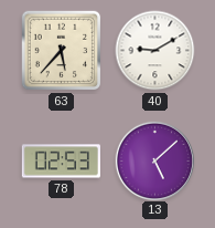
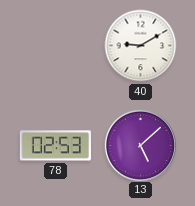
63: 5:37 -> none (62, 51)
